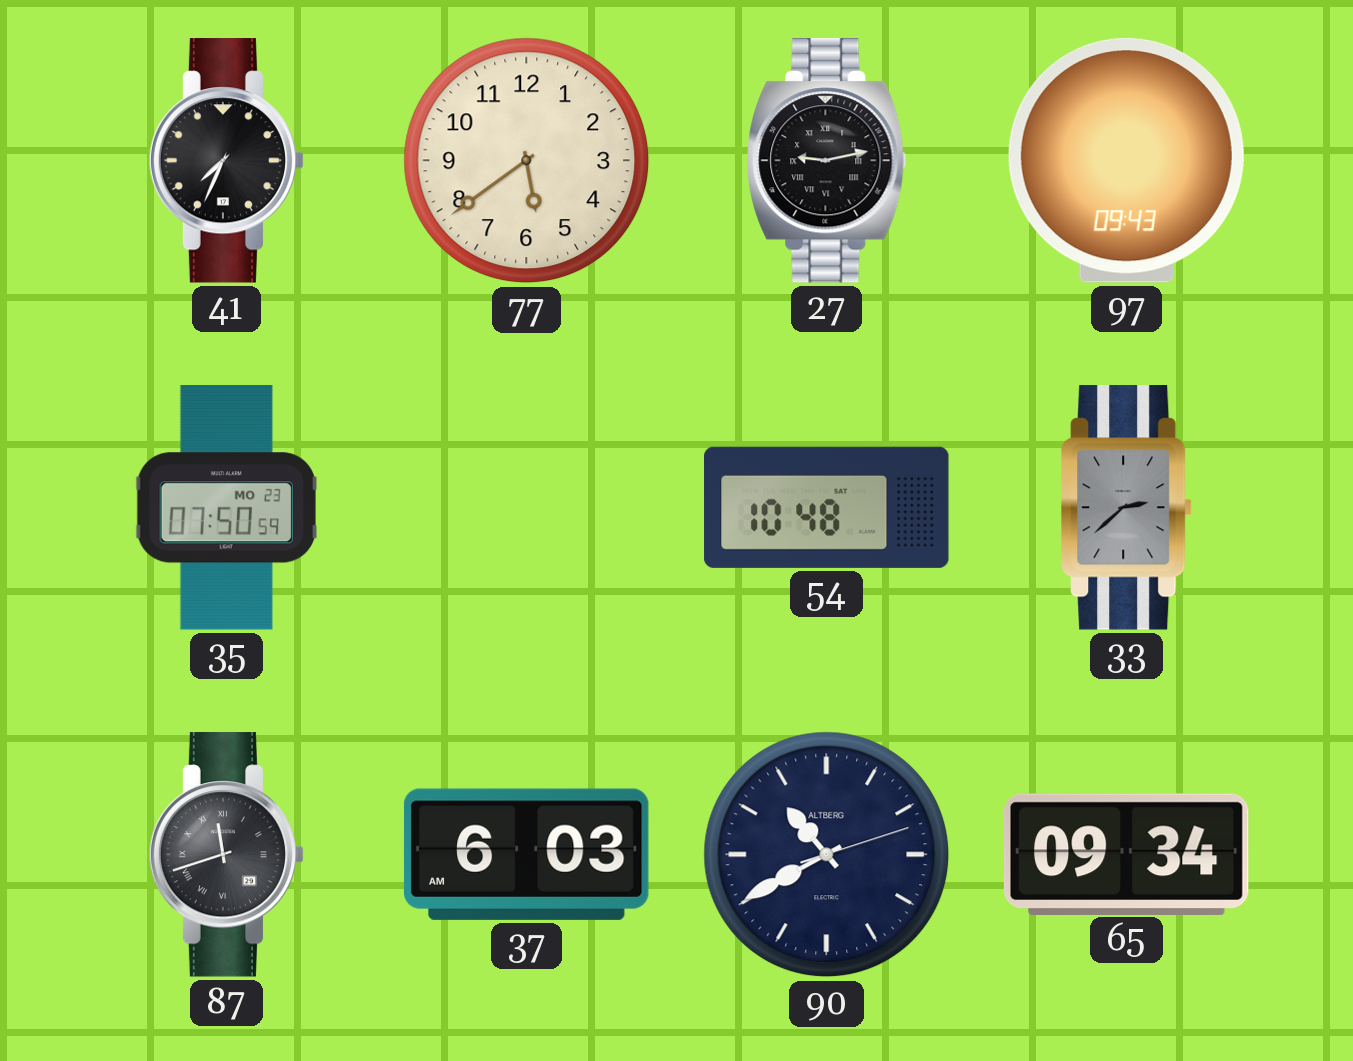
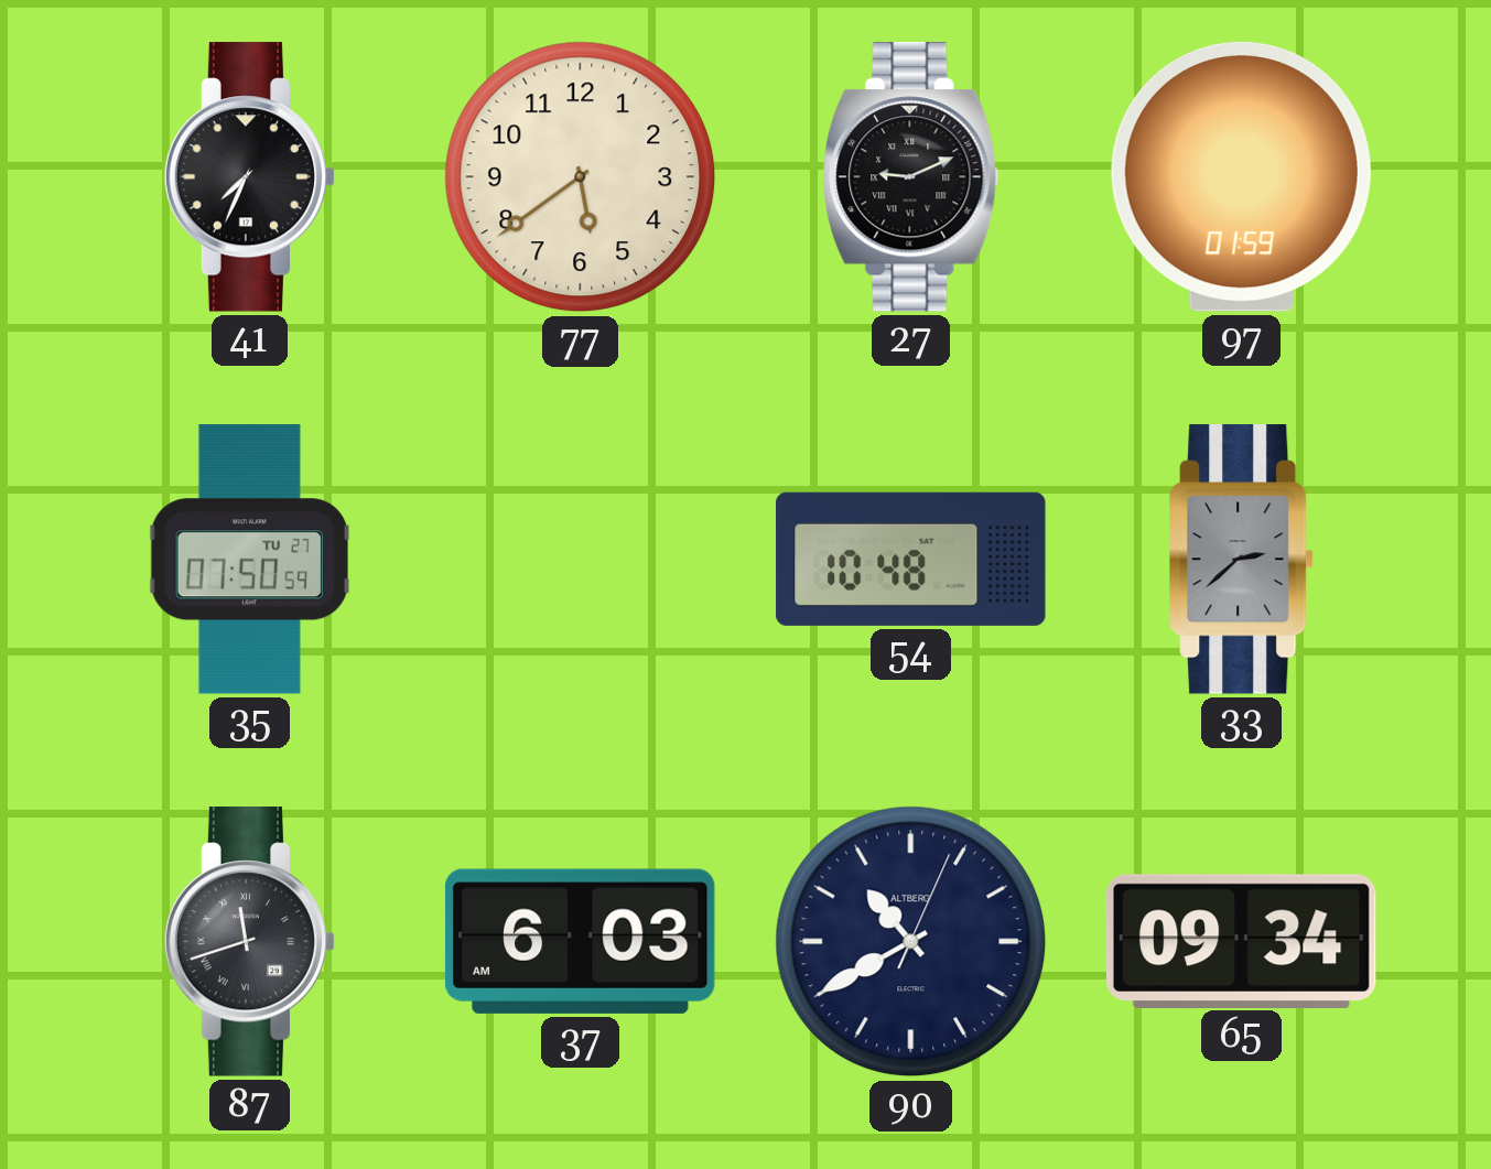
27: 9:13 -> 9:11 (911, 177)
97: 09:43 -> 01:59 (1241, 176)
35 date: MO 23 -> TU 27 (249, 560)
90: 10:40:12 -> 10:40:04 (911, 942)
